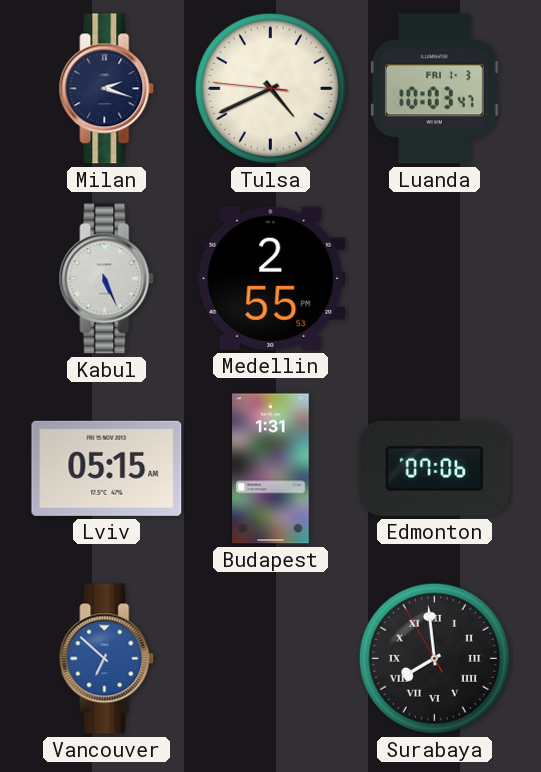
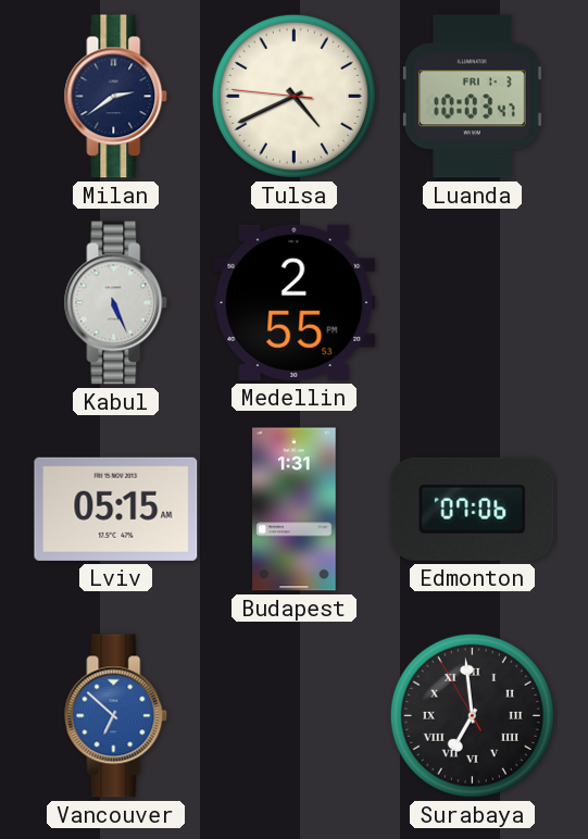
Milan: 2:18 -> 2:39 (116, 97)
Surabaya: 7:58 -> 6:58 (472, 715)
